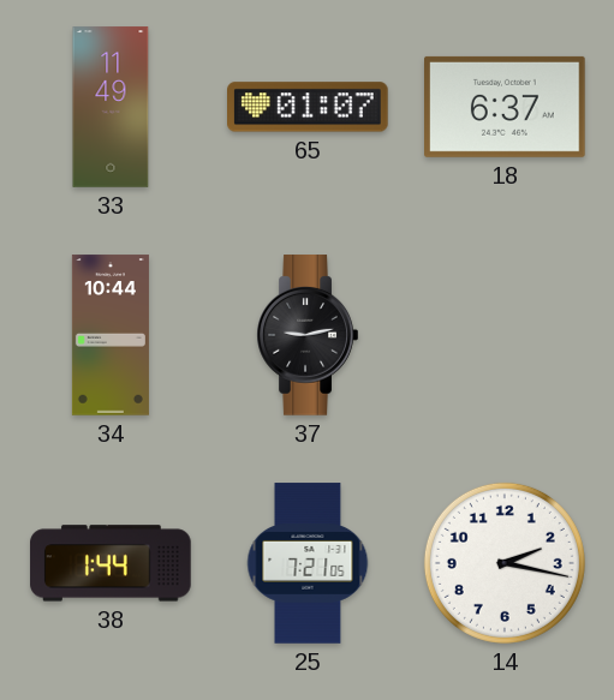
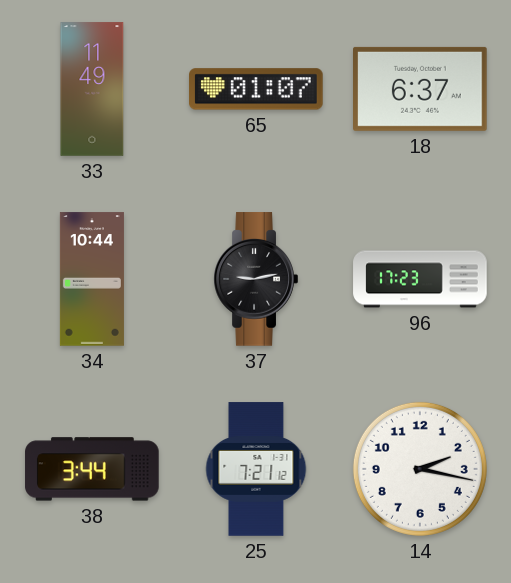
96: none -> 17:23 (420, 279)
38: 1:44 -> 3:44 (92, 469)
25: 7:21:05 -> 7:21:12 (256, 469)
